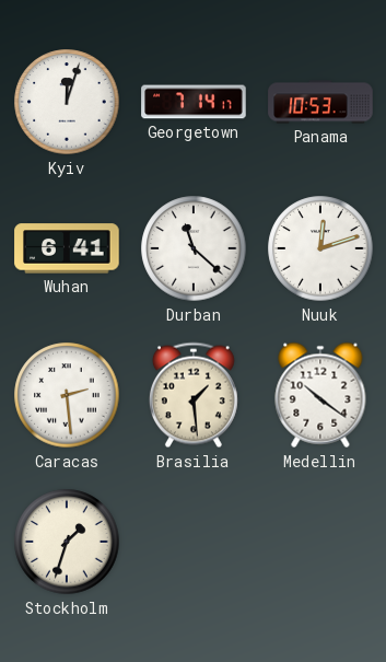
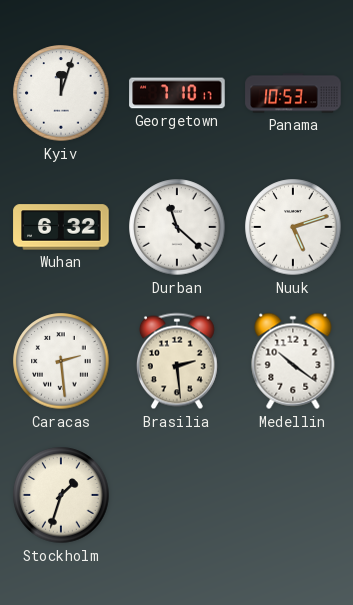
Georgetown: 7:14 -> 7:10 (177, 93)
Wuhan: 6:41 -> 6:32 (61, 227)
Nuuk: 12:12 -> 5:12 (293, 227)
Brasilia: 1:29 -> 2:29 (177, 361)
